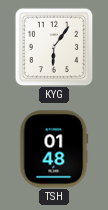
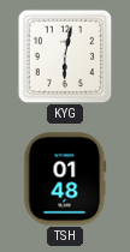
KYG: 6:06 -> 6:02 (65, 56)
